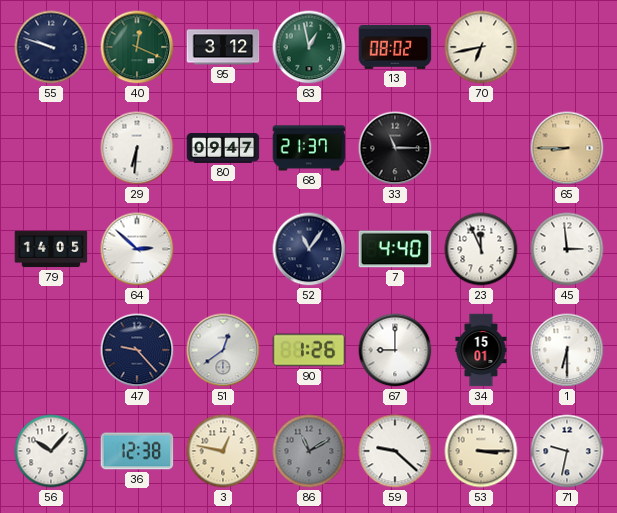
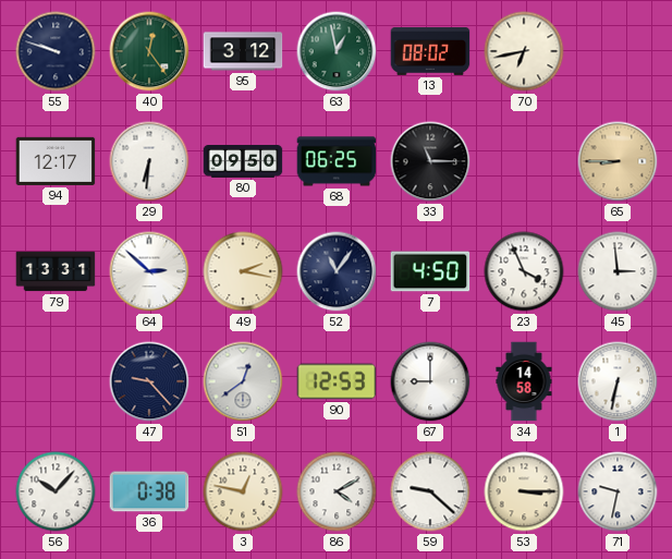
40: 12:19 -> 12:24 (149, 51)
94: none -> 12:17 (56, 161)
80: 09:47 -> 09:50 (243, 162)
68: 21:37 -> 06:25 (337, 161)
79: 14:05 -> 13:31 (56, 271)
49: none -> 2:17 (243, 271)
7: 4:40 -> 4:50 (430, 271)
23: 11:56 -> 3:56 (524, 271)
90: 1:26 -> 12:53 (337, 381)
34: 15:01 -> 14:58 (524, 381)
1: 6:30 -> 6:32 (618, 381)
36: 12:38 -> 0:38 (149, 491)
86: 11:10 -> 4:10 (337, 491)
86 dial: grey -> white (337, 491)
